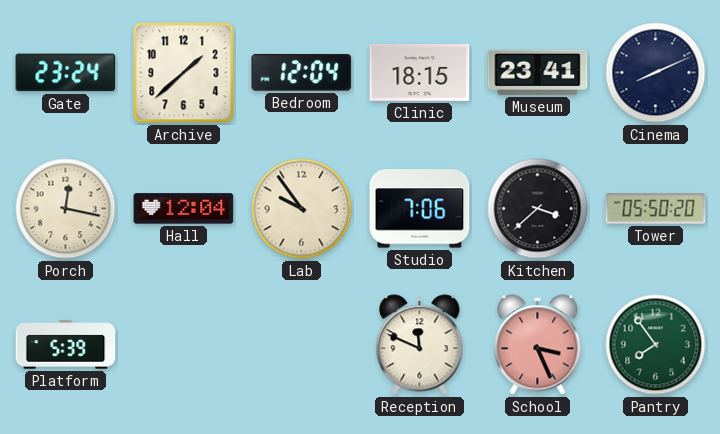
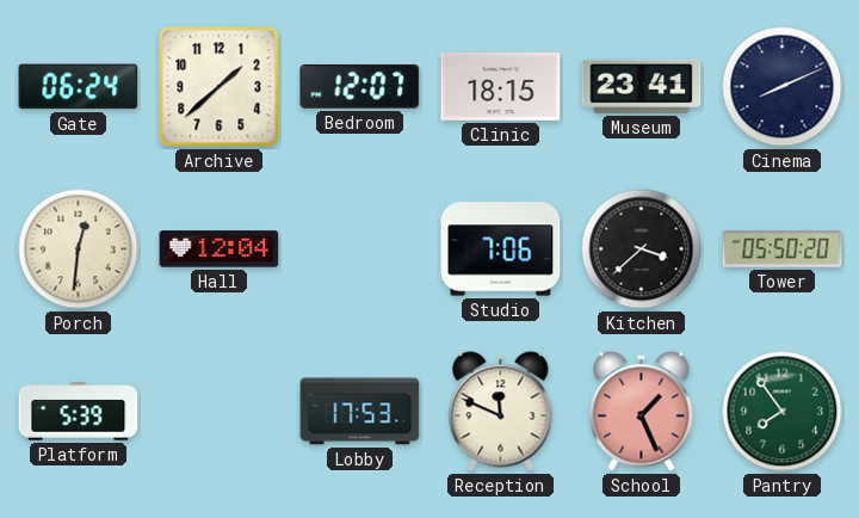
Gate: 23:24 -> 06:24 (79, 87)
Bedroom: 12:04 -> 12:07 (360, 86)
Porch: 12:17 -> 12:31 (79, 249)
Lab: 9:54 -> none (302, 209)
Lobby: none -> 17:53 (360, 412)
School: 3:26 -> 1:26 (642, 412)
